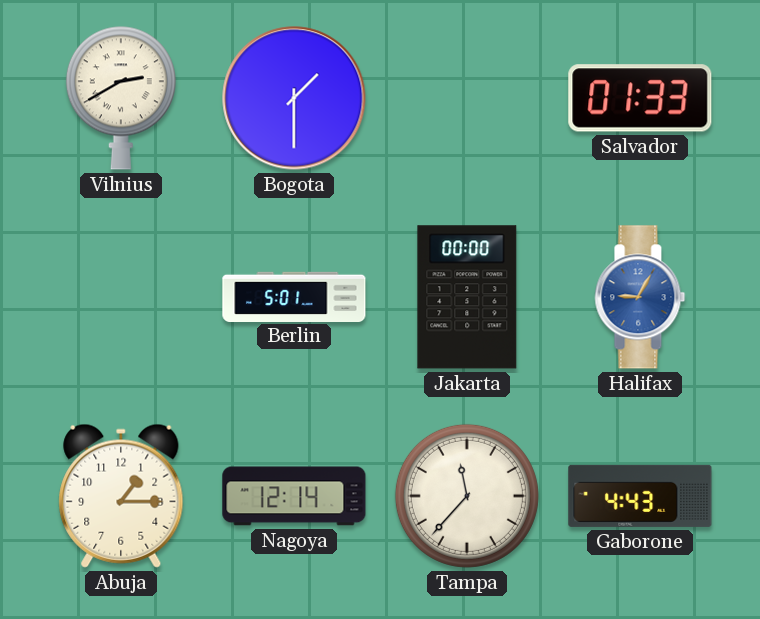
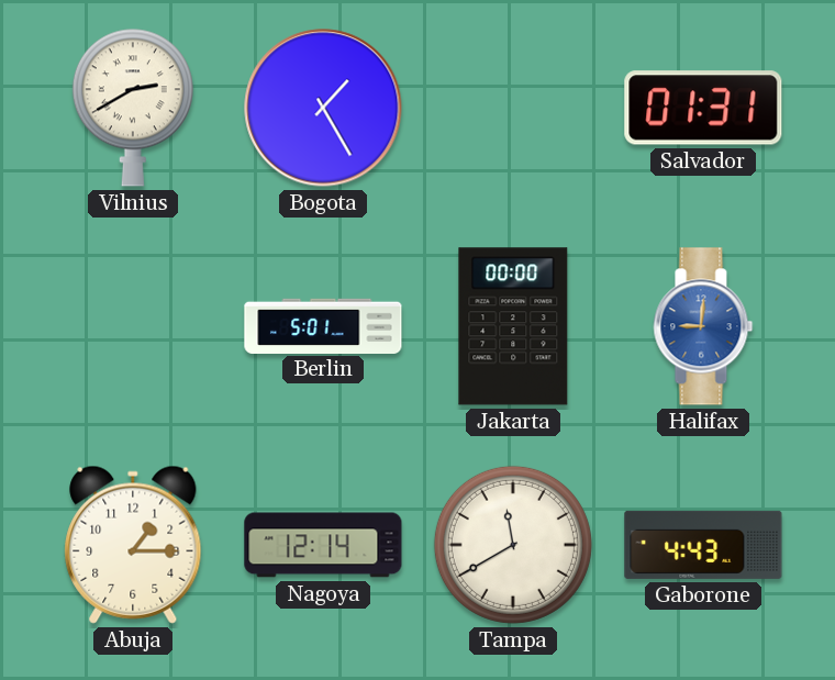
Bogota: 1:30 -> 1:25 (323, 108)
Salvador: 01:33 -> 01:31 (703, 108)
Halifax: 9:05 -> 9:01 (703, 326)
Tampa: 11:37 -> 11:40 (513, 545)
